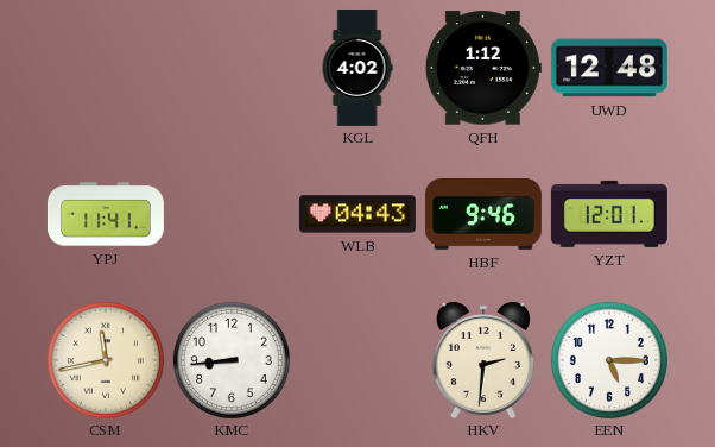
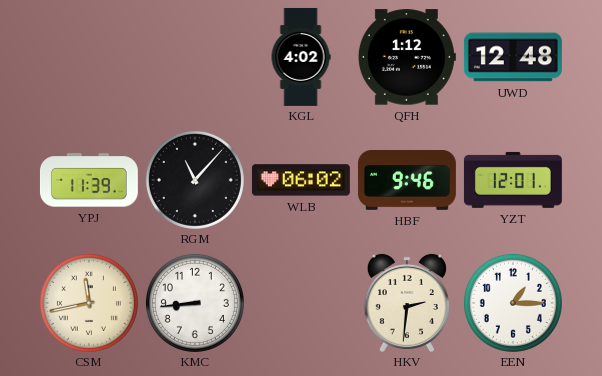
YPJ: 11:41 -> 11:39 (89, 180)
RGM: none -> 11:07 (195, 180)
WLB: 04:43 -> 06:02 (301, 180)
EEN: 5:15 -> 1:15 (513, 303)
